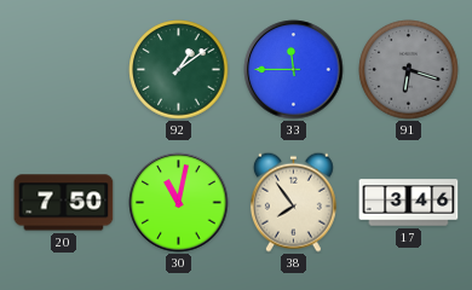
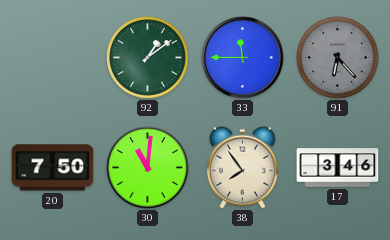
91: 6:18 -> 6:23 (338, 58)
30: 11:02 -> 11:01 (148, 168)
